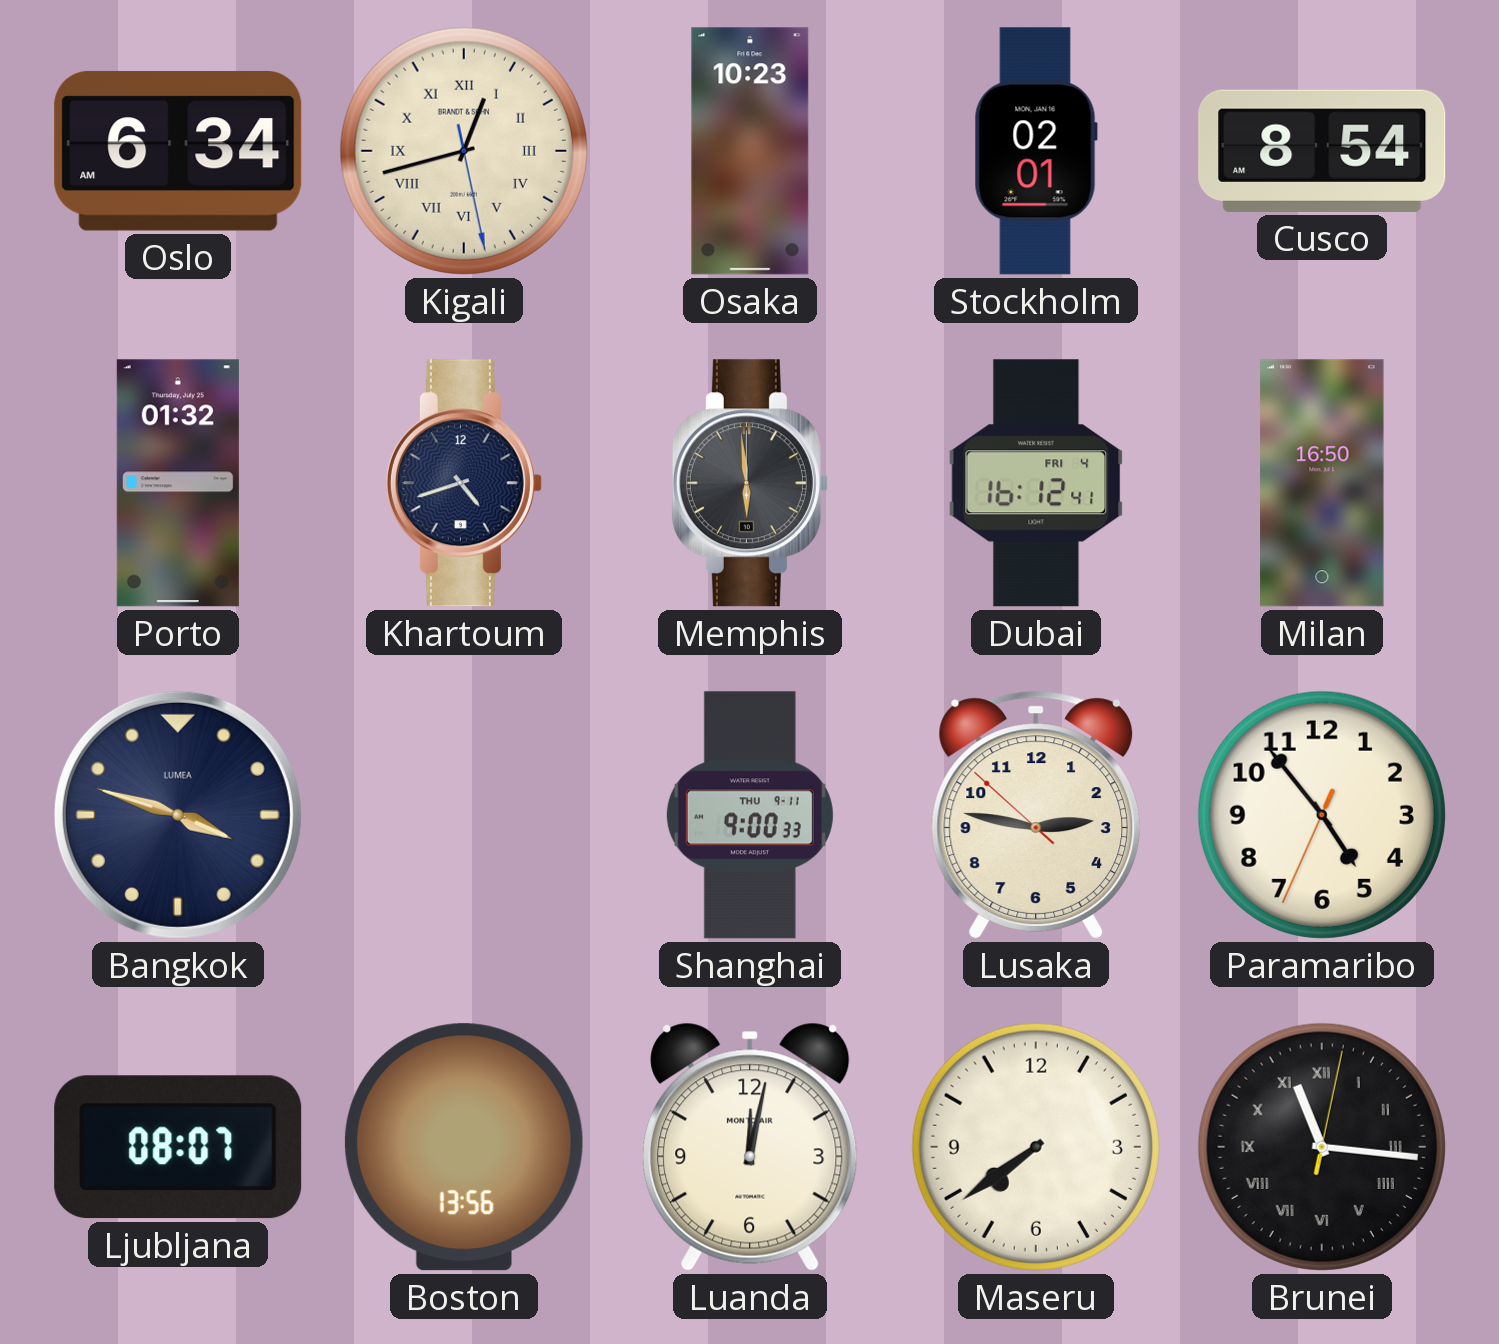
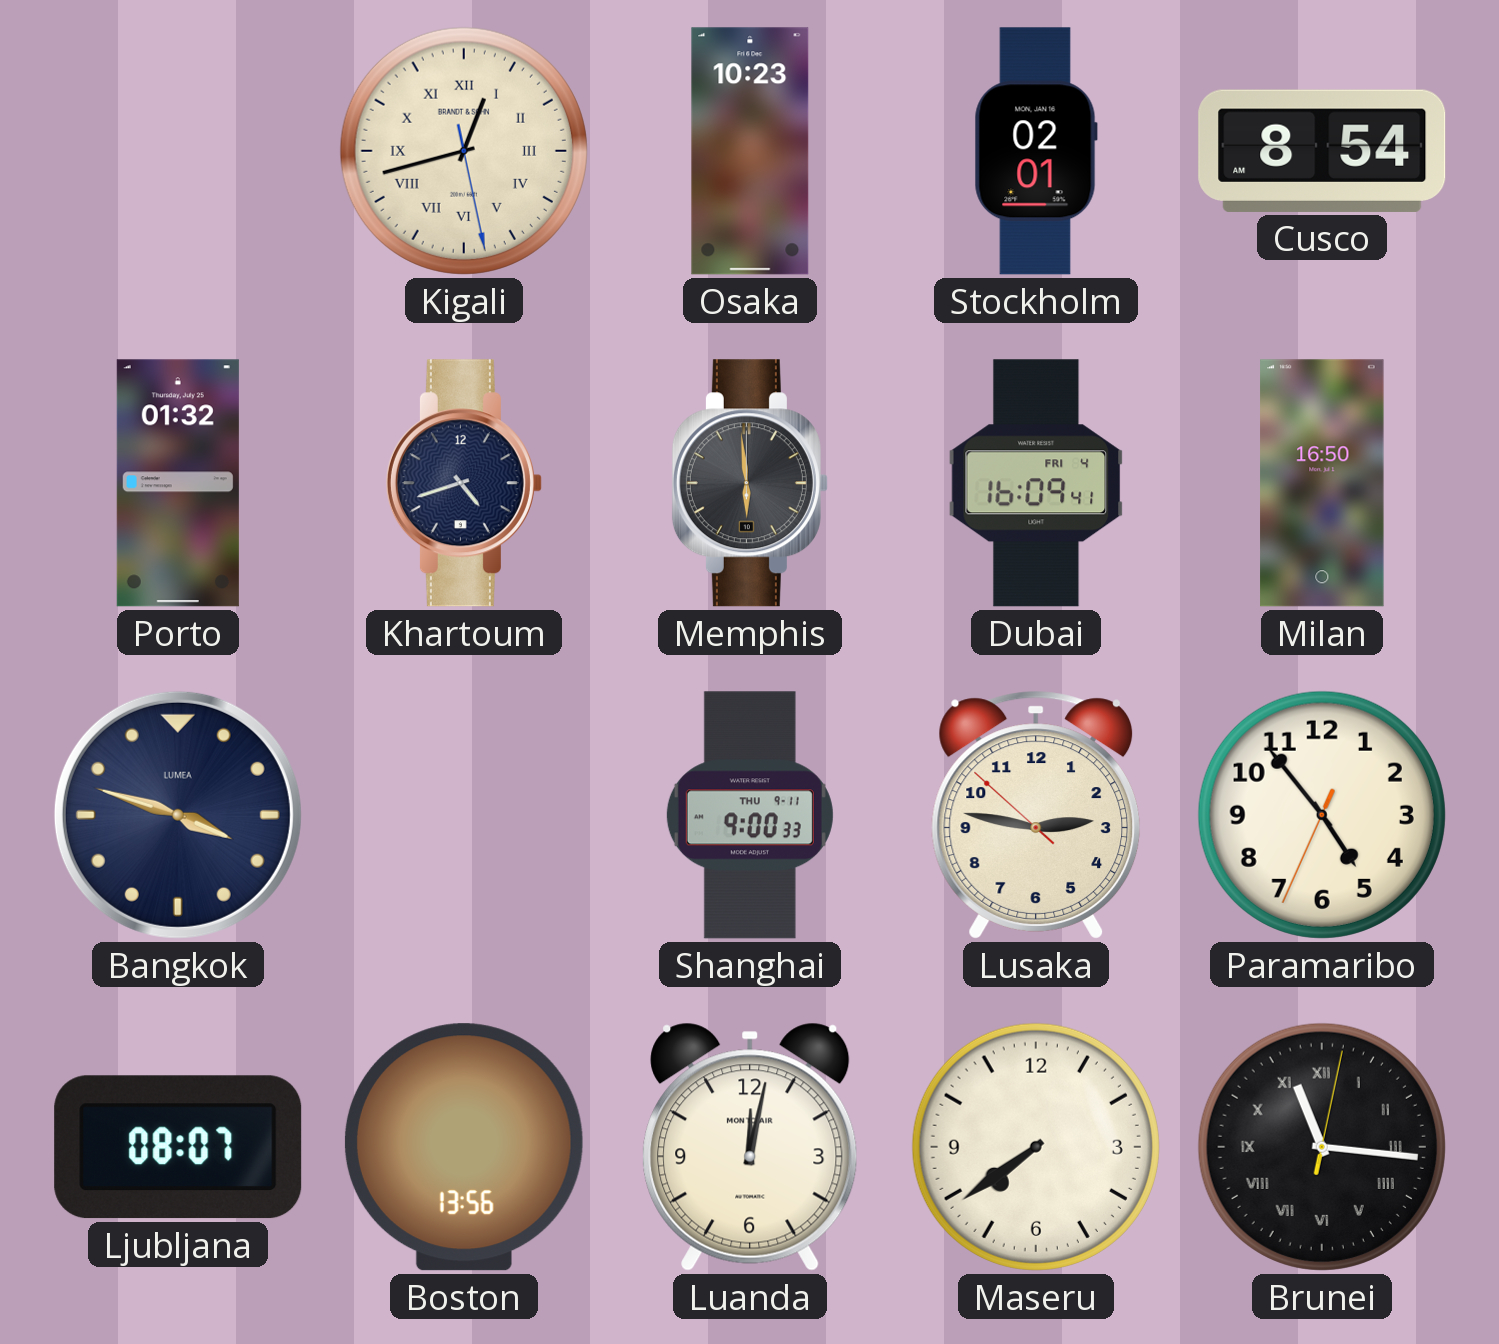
Oslo: 6:34 -> none (178, 151)
Dubai: 16:12 -> 16:09 (1036, 483)
